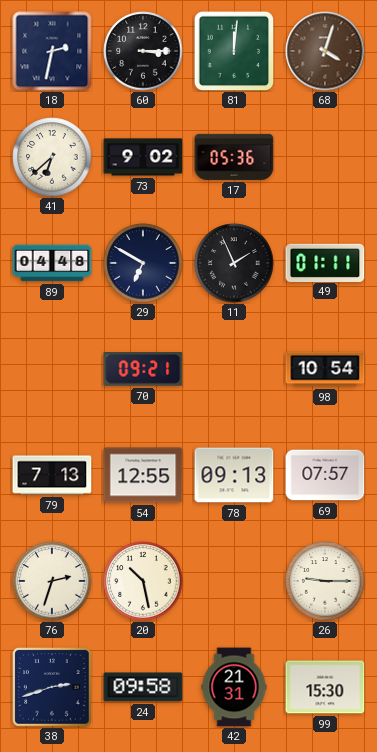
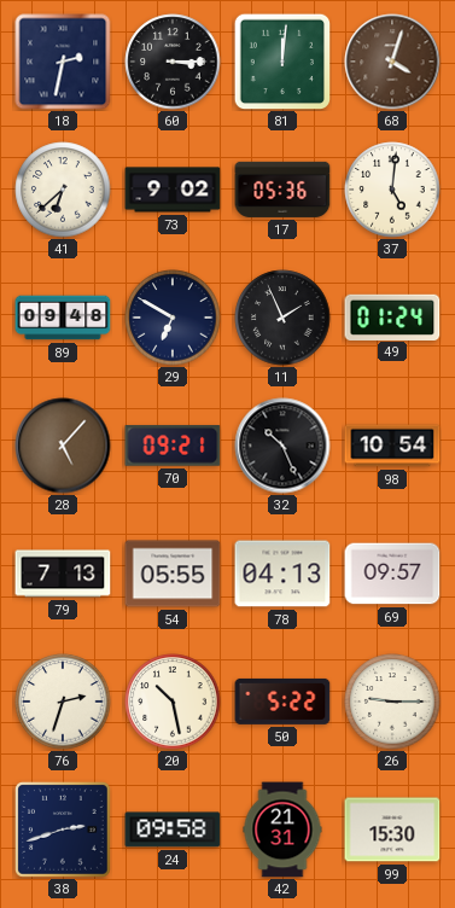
37: none -> 5:01 (392, 190)
89: 04:48 -> 09:48 (63, 318)
49: 01:11 -> 01:24 (392, 316)
28: none -> 5:07 (63, 446)
32: none -> 10:26 (282, 446)
54: 12:55 -> 05:55 (173, 574)
78: 09:13 -> 04:13 (282, 574)
69: 07:57 -> 09:57 (392, 574)
50: none -> 5:22 (282, 702)
